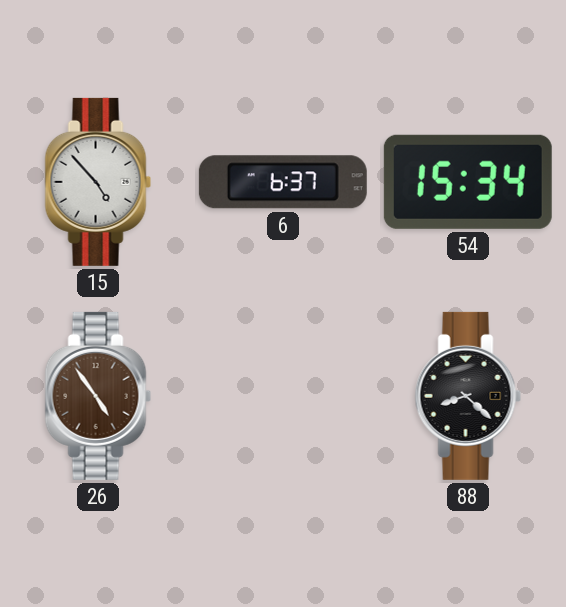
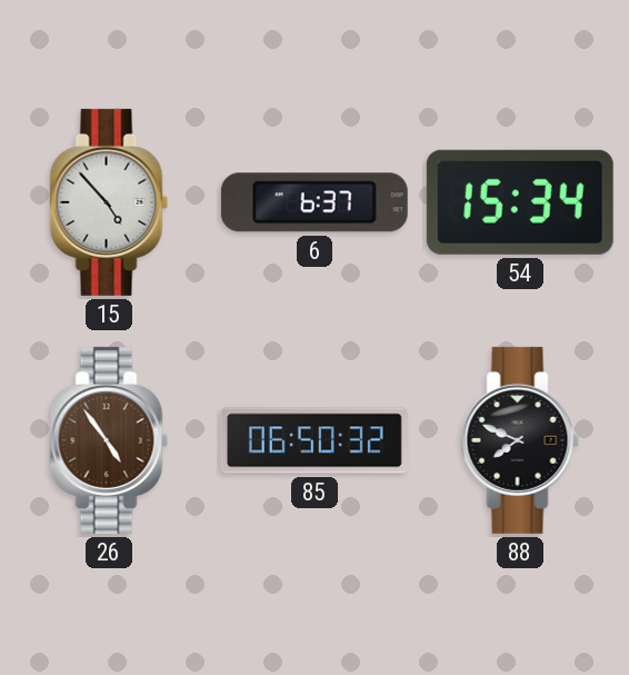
85: none -> 06:50 (314, 440)
88: 8:22 -> 7:49 (520, 440)
